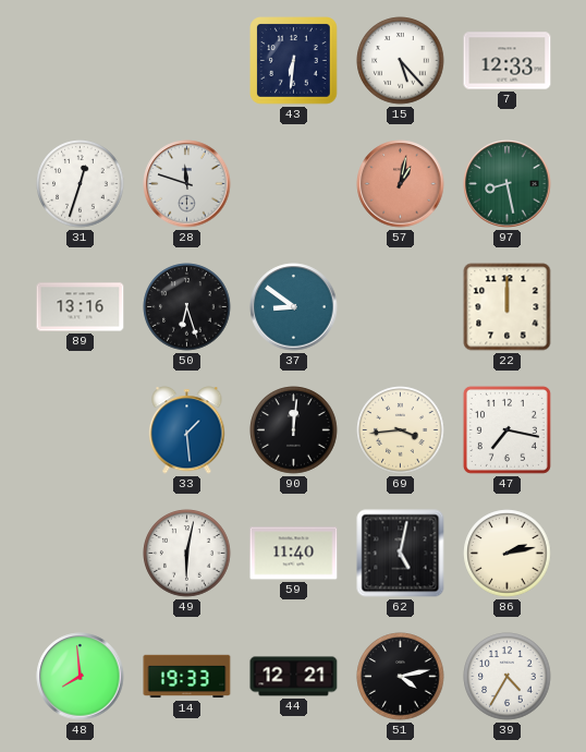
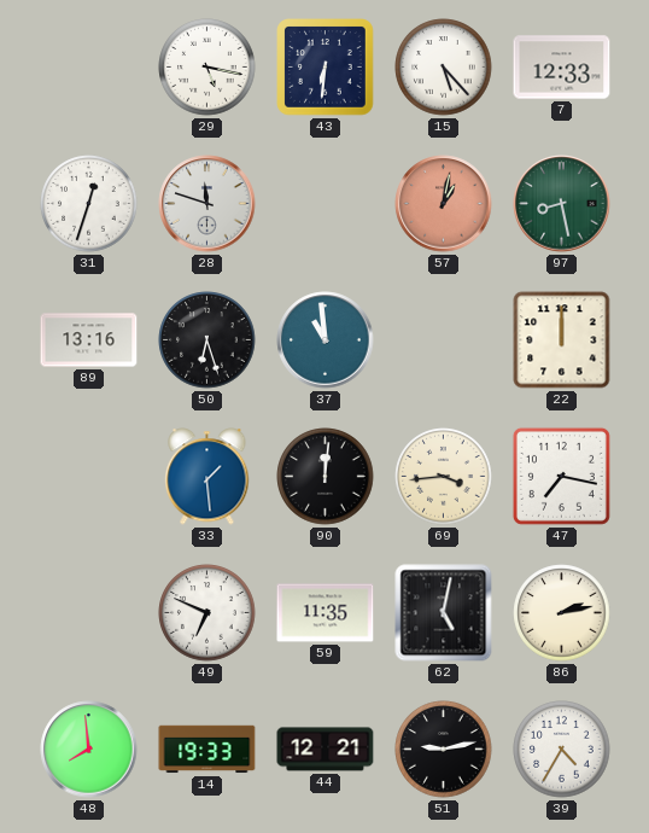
29: none -> 5:17 (207, 68)
37: 8:51 -> 10:59 (326, 340)
49: 6:02 -> 6:49 (207, 613)
59: 11:40 -> 11:35 (326, 613)
51: 4:13 -> 9:13 (444, 750)
